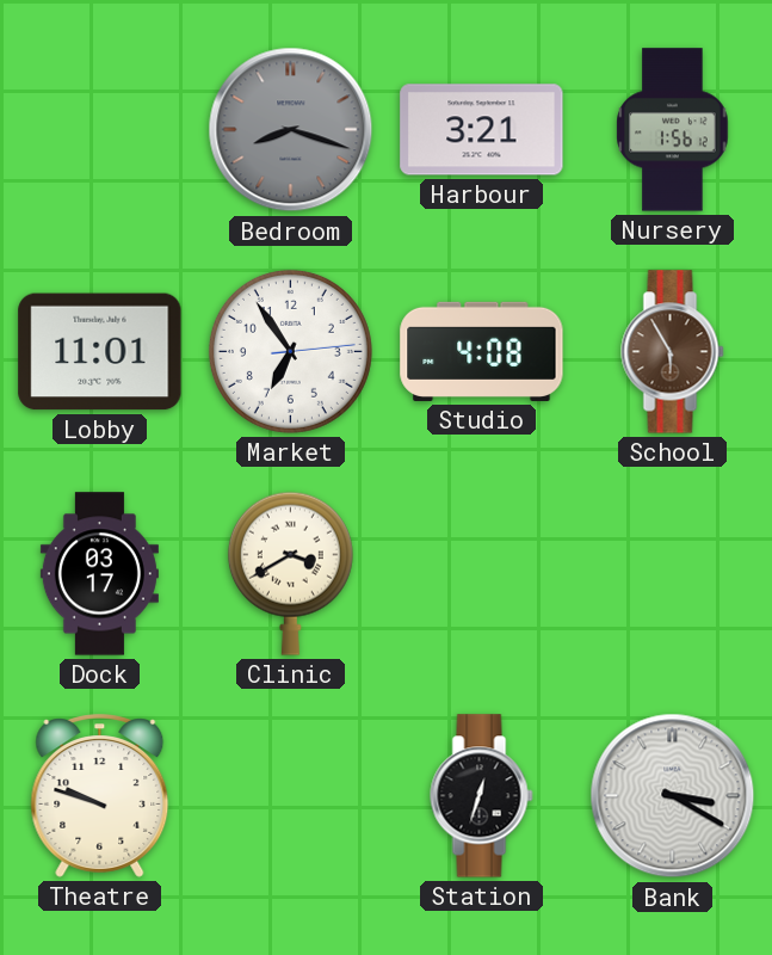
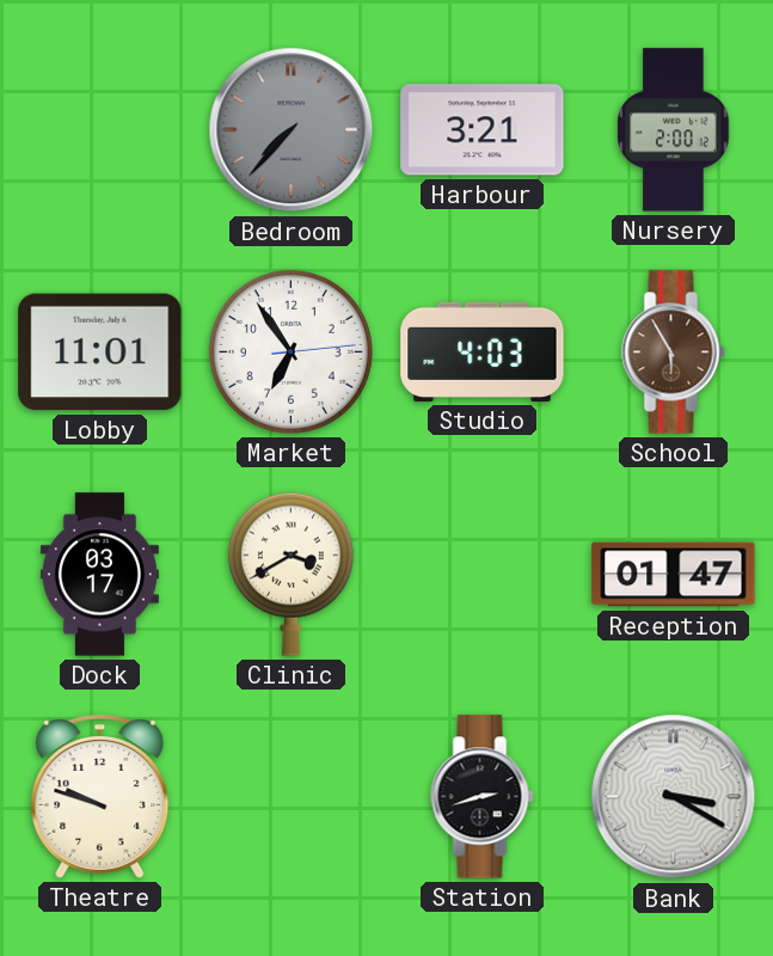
Bedroom: 8:18 -> 7:37 (292, 130)
Nursery: 1:56 -> 2:00 (674, 130)
Studio: 4:08 -> 4:03 (483, 351)
Reception: none -> 01:47 (674, 575)
Station: 12:33 -> 2:42 (483, 797)
